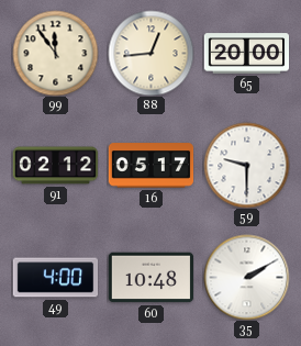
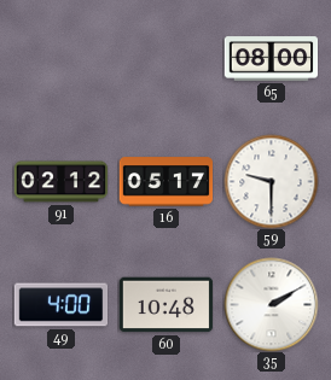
99: 11:54 -> none (55, 53)
88: 12:44 -> none (150, 53)
65: 20:00 -> 08:00 (271, 59)
